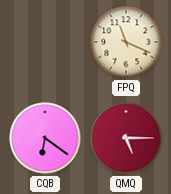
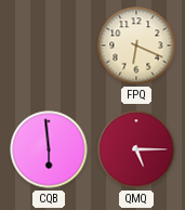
FPQ: 11:19 -> 6:19 (136, 45)
CQB: 6:21 -> 5:59 (49, 149)
